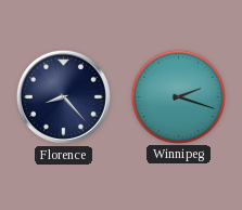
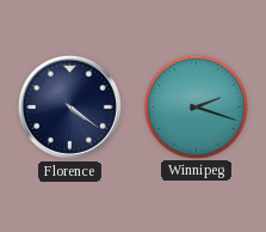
Florence: 8:23 -> 4:21 (69, 106)
